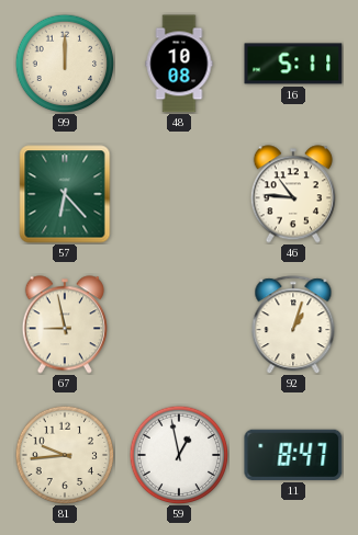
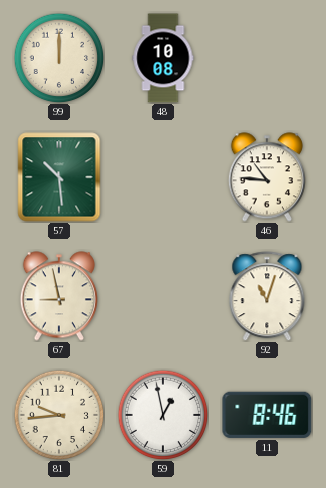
16: 5:11 -> none (293, 64)
57: 6:23 -> 10:29 (59, 177)
92: 1:03 -> 11:03 (267, 296)
11: 8:47 -> 8:46 (267, 415)
